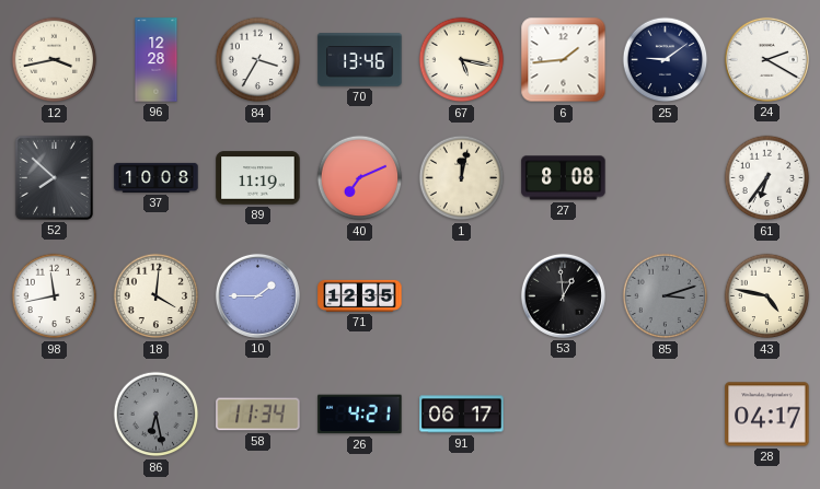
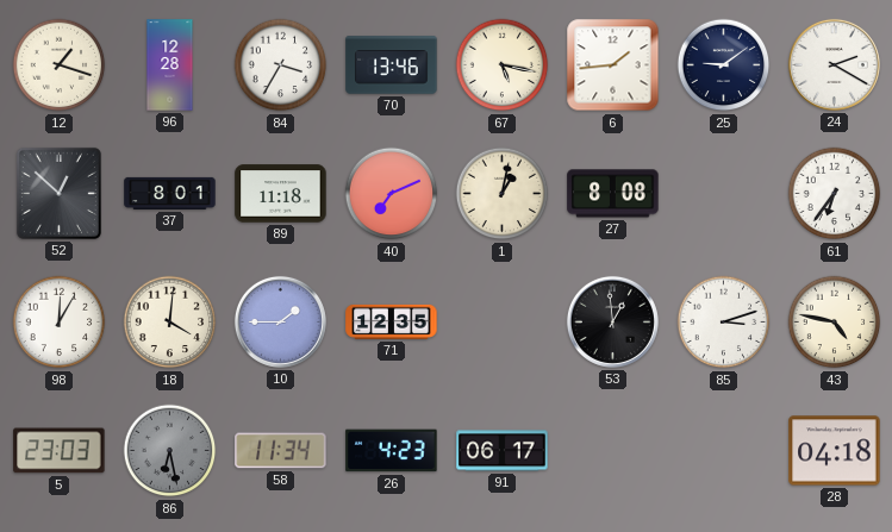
12: 3:43 -> 1:18 (60, 65)
52: 7:52 -> 12:52 (58, 193)
37: 10:08 -> 8:01 (170, 193)
89: 11:19 -> 11:18 (281, 194)
1: 12:02 -> 1:02 (503, 194)
98: 11:43 -> 12:05 (60, 323)
85 dial: grey -> white (724, 323)
5: none -> 23:03 (60, 451)
26: 4:21 -> 4:23 (392, 451)
28: 04:17 -> 04:18 (835, 451)
